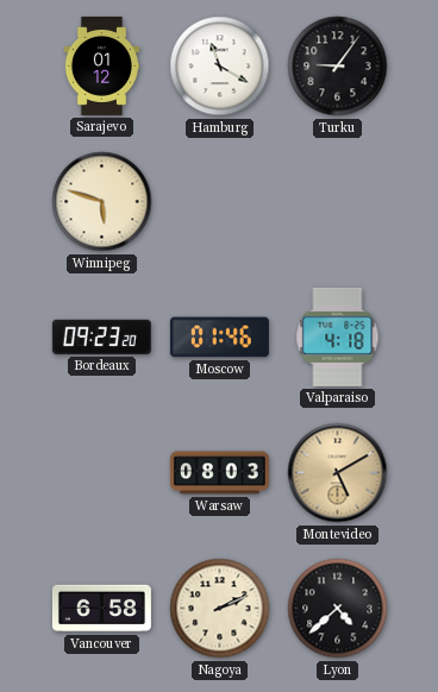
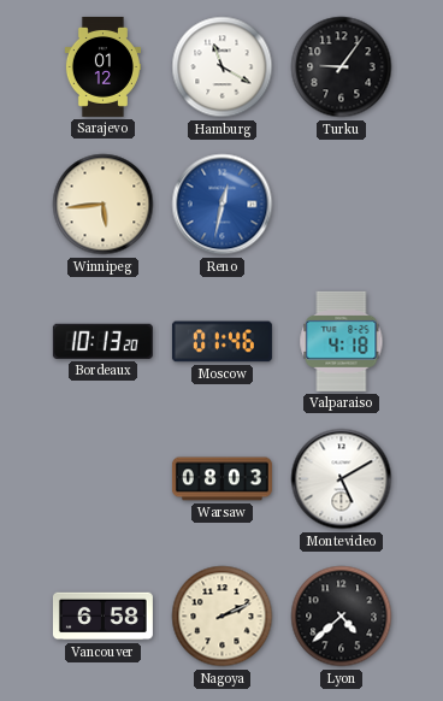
Winnipeg: 5:48 -> 5:44 (104, 205)
Reno: none -> 12:32 (223, 205)
Bordeaux: 09:23 -> 10:13 (102, 341)
Montevideo dial: champagne -> white (342, 479)
